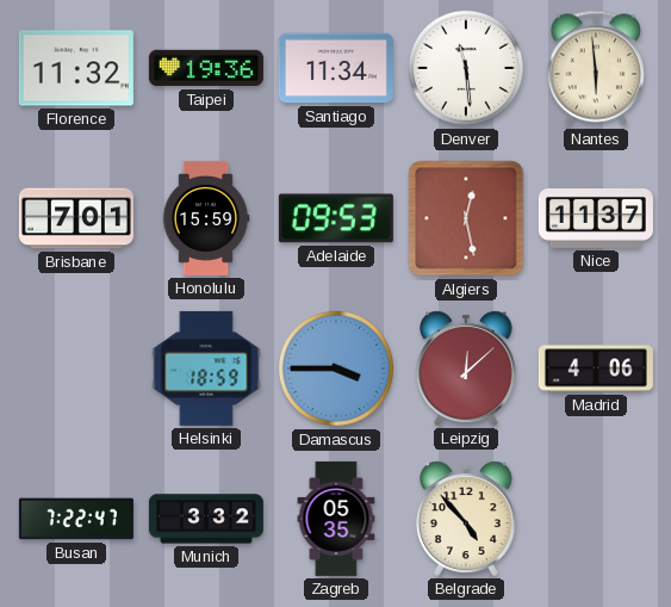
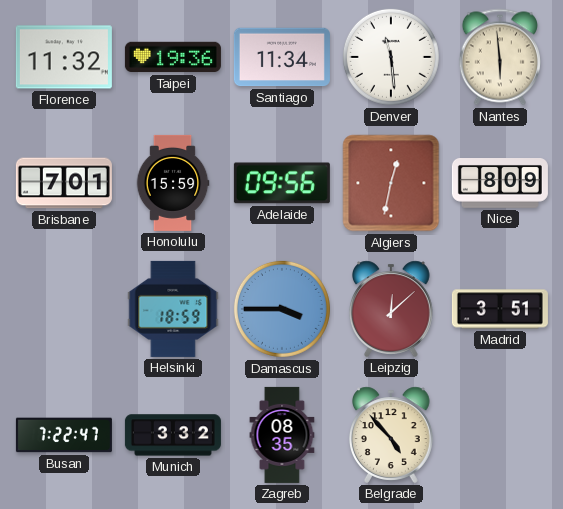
Adelaide: 09:53 -> 09:56 (282, 183)
Algiers: 12:28 -> 12:32 (391, 183)
Nice: 11:37 -> 8:09 (500, 184)
Madrid: 4:06 -> 3:51 (500, 309)
Zagreb: 05:35 -> 08:35 (282, 435)
